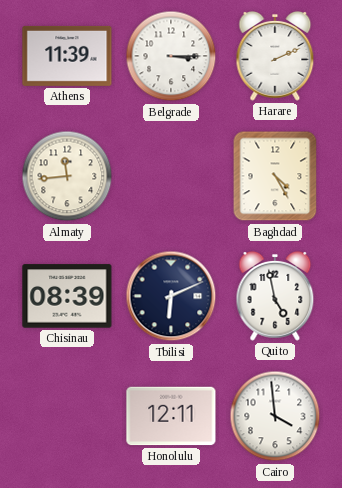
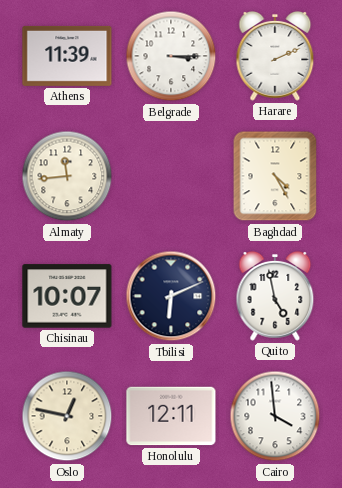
Chisinau: 08:39 -> 10:07 (67, 296)
Oslo: none -> 12:47 (67, 416)
